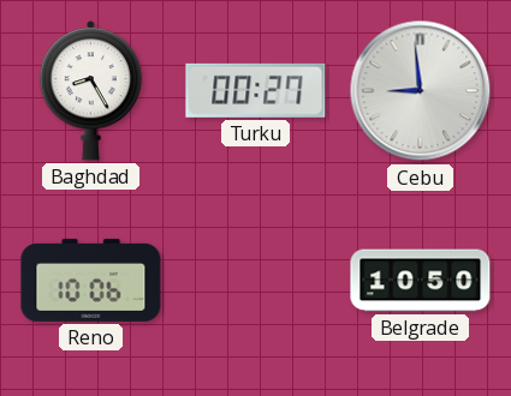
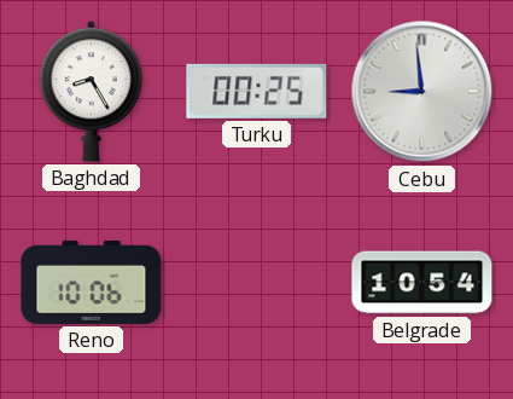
Turku: 00:27 -> 00:25 (257, 91)
Belgrade: 10:50 -> 10:54 (422, 283)
